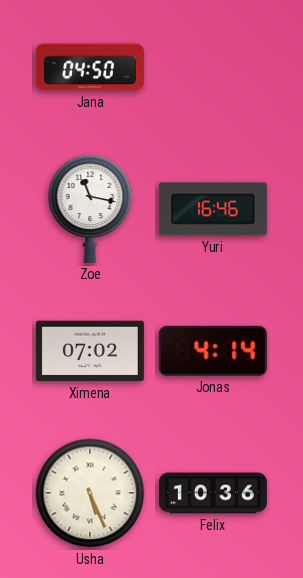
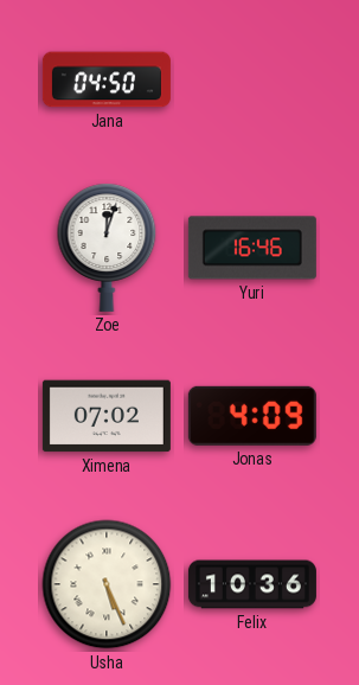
Zoe: 11:17 -> 12:03 (107, 248)
Jonas: 4:14 -> 4:09 (252, 416)
